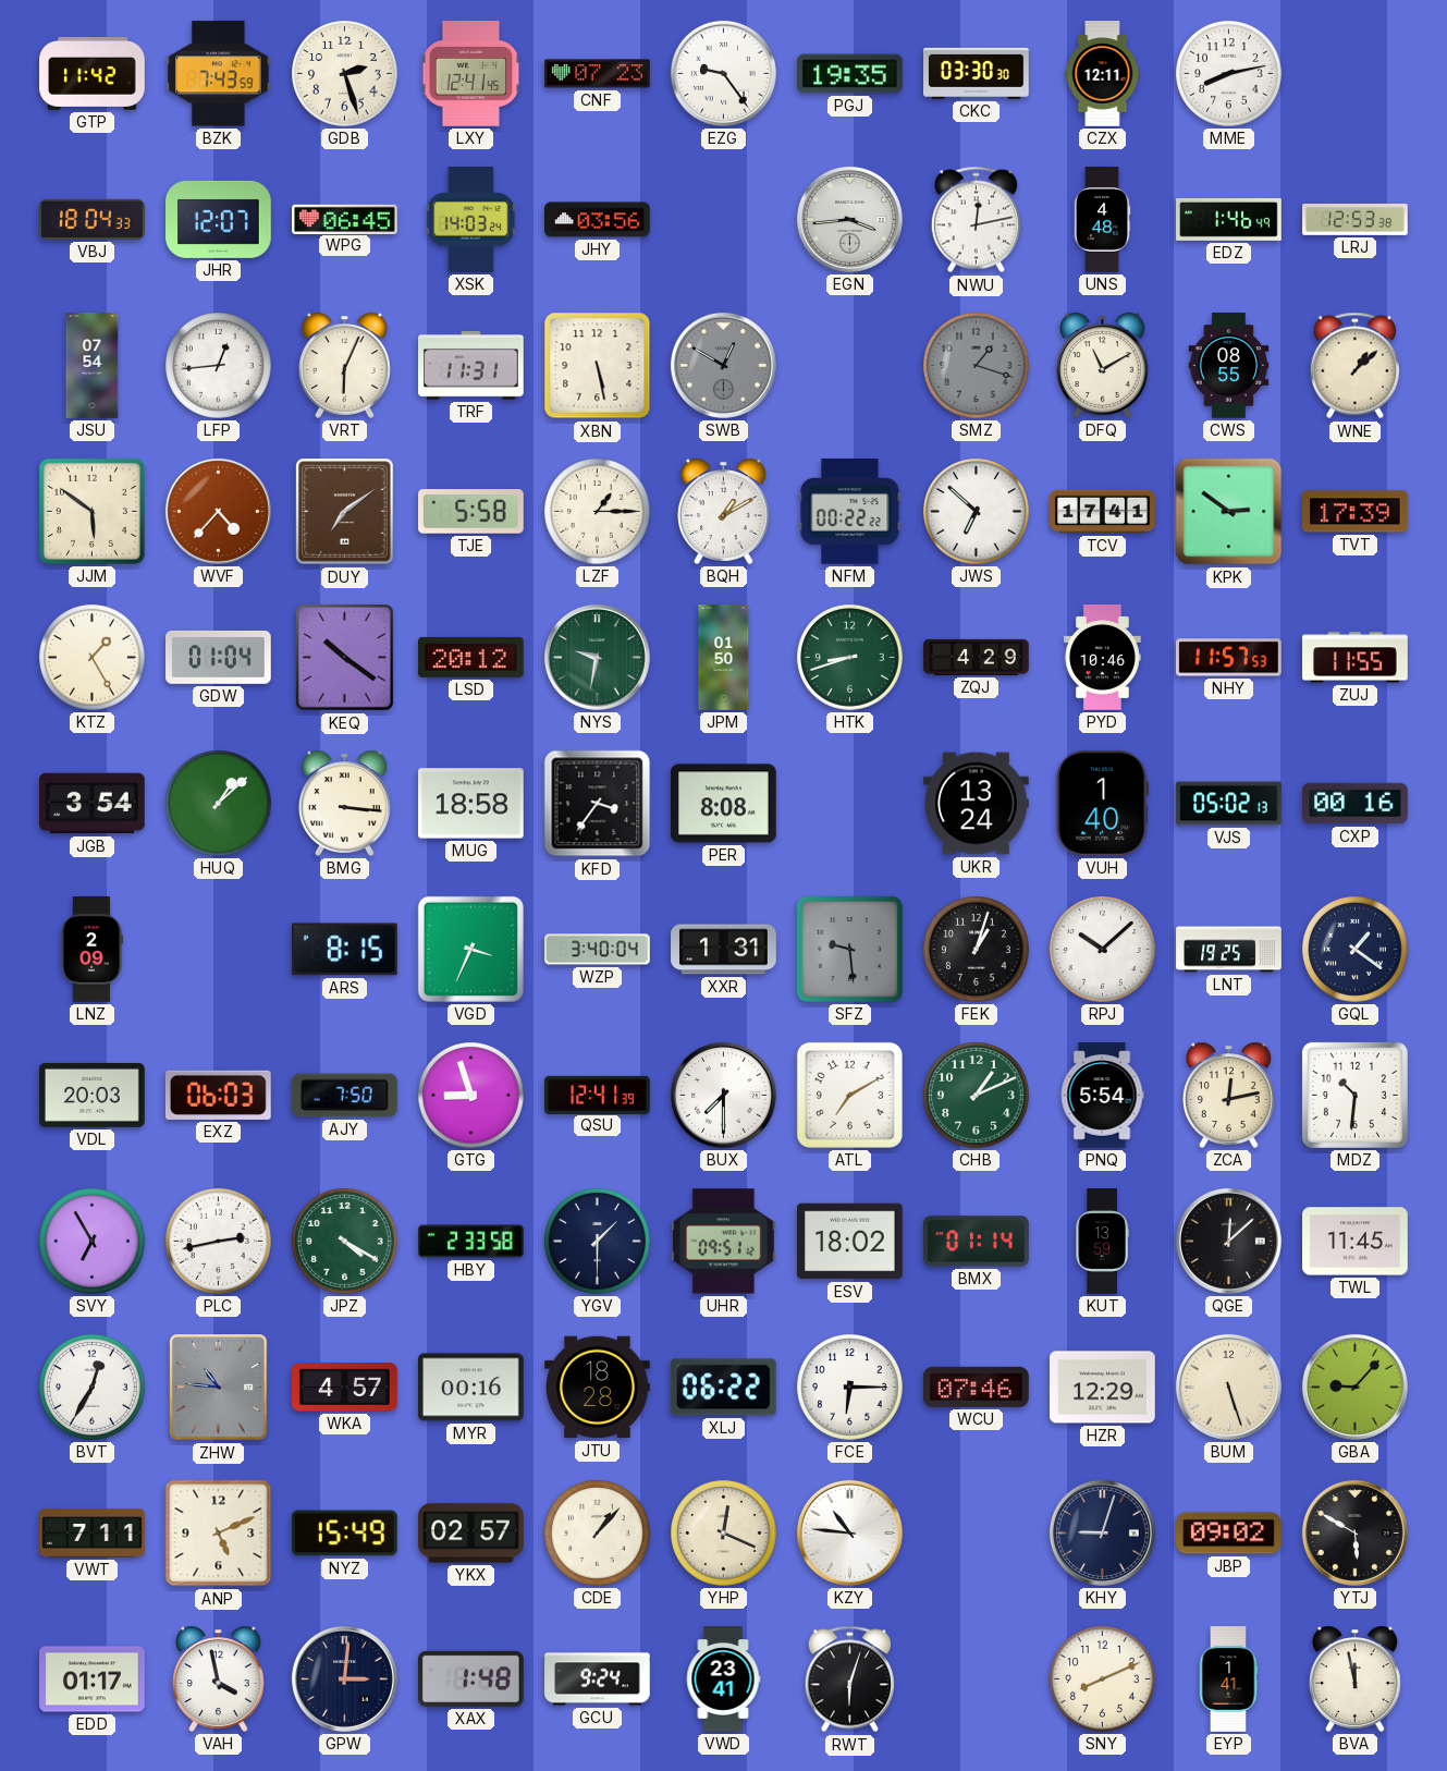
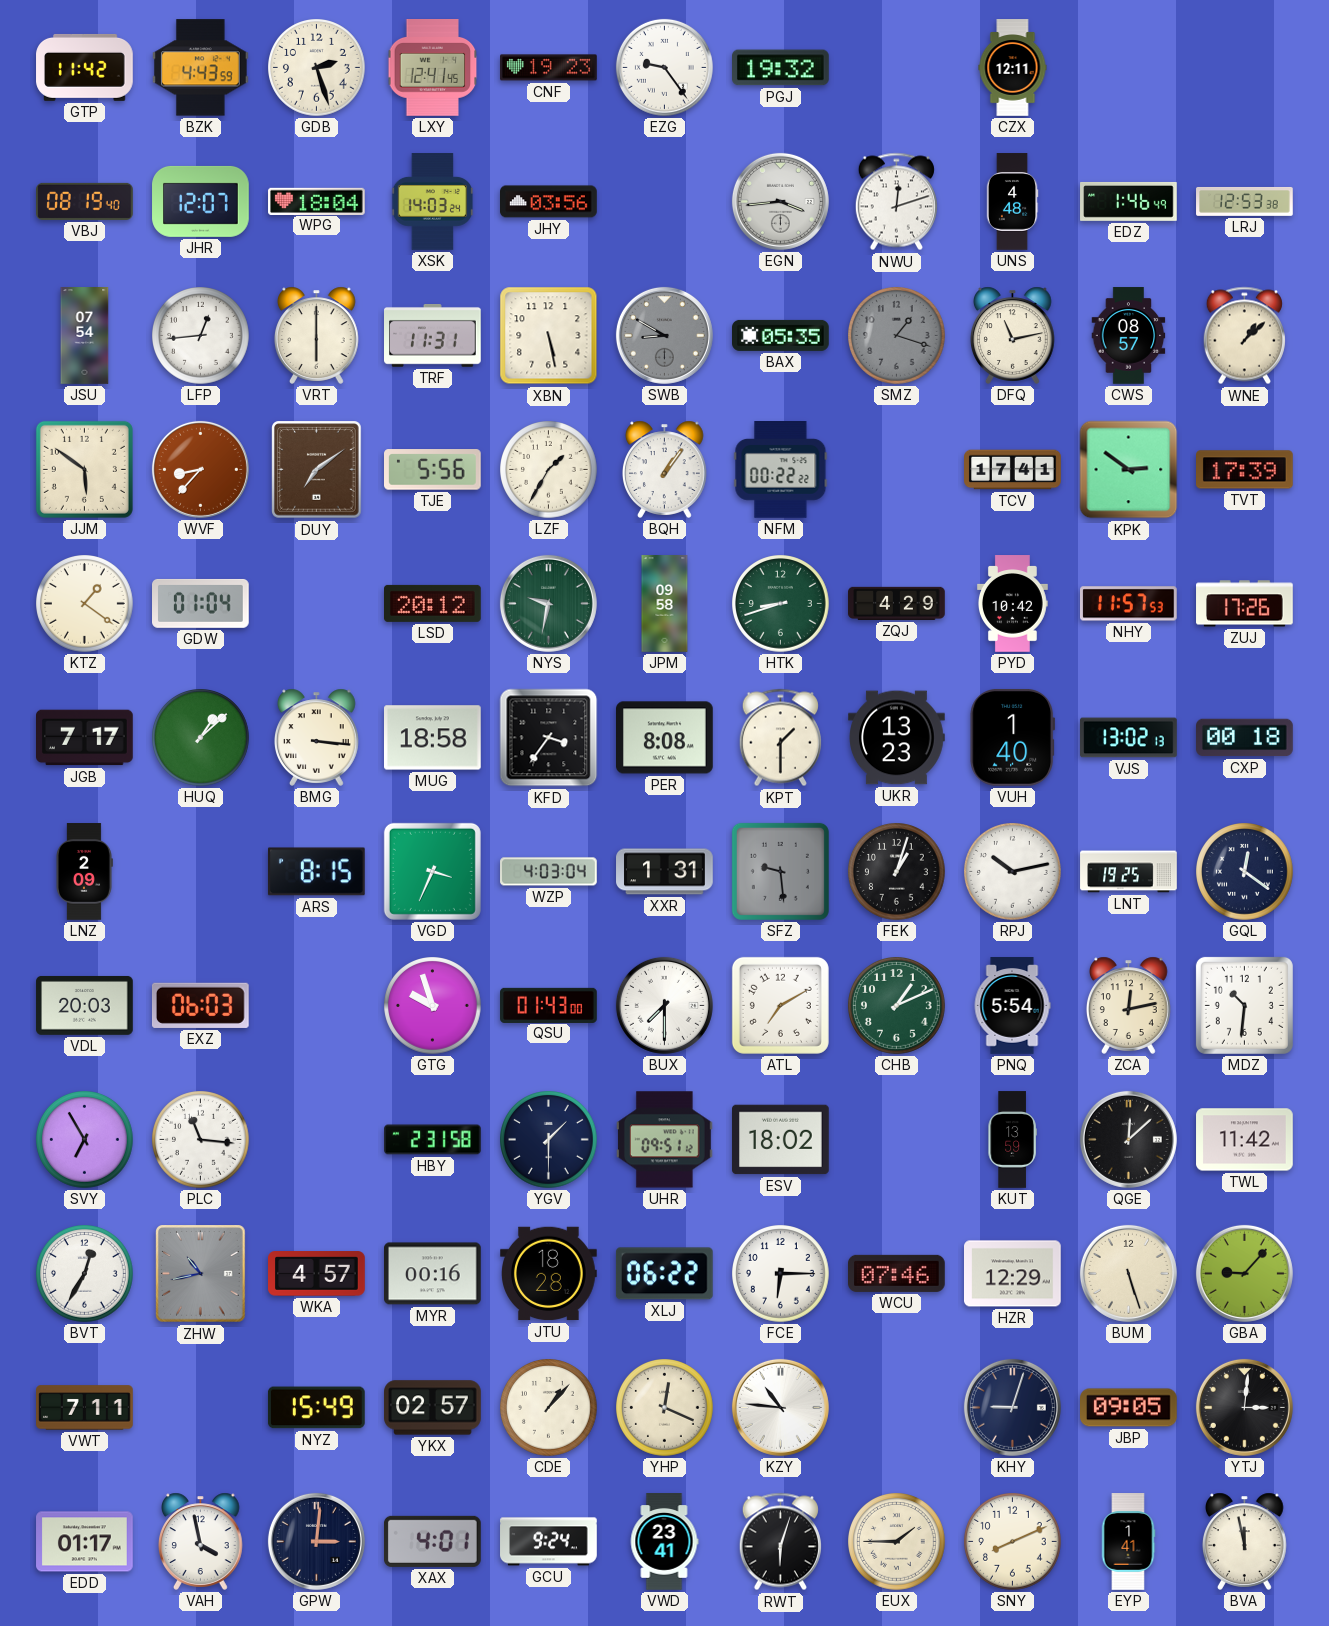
BZK: 7:43 -> 4:43 (201, 68)
CNF: 07:23 -> 19:23 (549, 68)
PGJ: 19:35 -> 19:32 (781, 68)
CKC: 03:30 -> none (977, 73)
MME: 8:13 -> none (1229, 74)
VBJ: 18:04 -> 08:19 (85, 201)
WPG: 06:45 -> 18:04 (317, 201)
NWU: 12:13 -> 12:12 (896, 202)
VRT: 6:04 -> 6:00 (316, 335)
SWB: 12:50 -> 8:50 (664, 335)
BAX: none -> 05:35 (781, 335)
DFQ: 11:10 -> 11:13 (1012, 335)
CWS: 08:55 -> 08:57 (1129, 336)
WVF: 4:37 -> 8:37 (200, 469)
TJE: 5:58 -> 5:56 (433, 470)
LZF: 1:15 -> 1:35 (549, 470)
BQH: 1:10 -> 1:06 (664, 469)
JWS: 6:52 -> none (977, 512)
KTZ: 1:25 -> 1:21 (85, 604)
KEQ: 10:21 -> none (345, 658)
JPM: 01:50 -> 09:58 (665, 604)
PYD: 10:46 -> 10:42 (1013, 604)
ZUJ: 11:55 -> 17:26 (1245, 604)
JGB: 3:54 -> 7:17 (85, 738)
KPT: none -> 1:30 (780, 738)
UKR: 13:24 -> 13:23 (897, 738)
VJS: 05:02 -> 13:02 (1129, 738)
CXP: 00:16 -> 00:18 (1245, 738)
WZP: 3:40 -> 4:03 (549, 872)
RPJ: 10:08 -> 10:13 (1013, 872)
GQL: 1:21 -> 12:21 (1245, 872)
AJY: 7:50 -> none (344, 1096)
GTG: 8:57 -> 9:57 (433, 1006)
QSU: 12:41 -> 01:43 (549, 1005)
PLC: 2:43 -> 11:16 (201, 1140)
JPZ: 4:20 -> none (345, 1242)
HBY: 2:33 -> 2:31 (433, 1140)
BMX: 01:14 -> none (977, 1242)
TWL: 11:45 -> 11:42 (1245, 1140)
ZHW: 10:46 -> 10:43 (201, 1274)
ANP: 5:11 -> none (219, 1534)
JBP: 09:02 -> 09:05 (1129, 1408)
YTJ: 5:50 -> 3:01 (1244, 1407)
XAX: 1:48 -> 4:01 (433, 1541)
EUX: none -> 1:45 (897, 1542)
